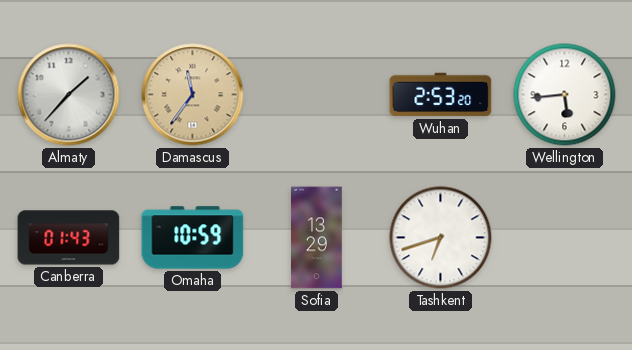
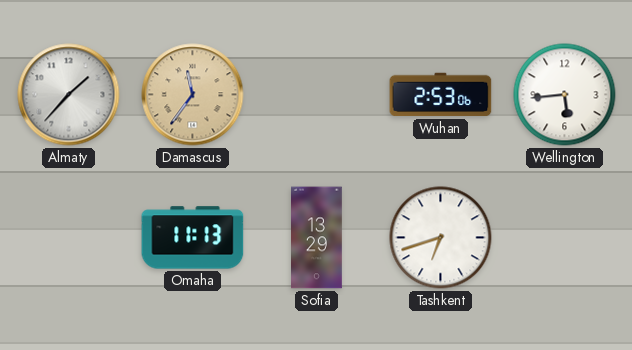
Wuhan: 2:53:20 -> 2:53:06 (441, 95)
Canberra: 01:43 -> none (69, 238)
Omaha: 10:59 -> 11:13 (193, 238)
